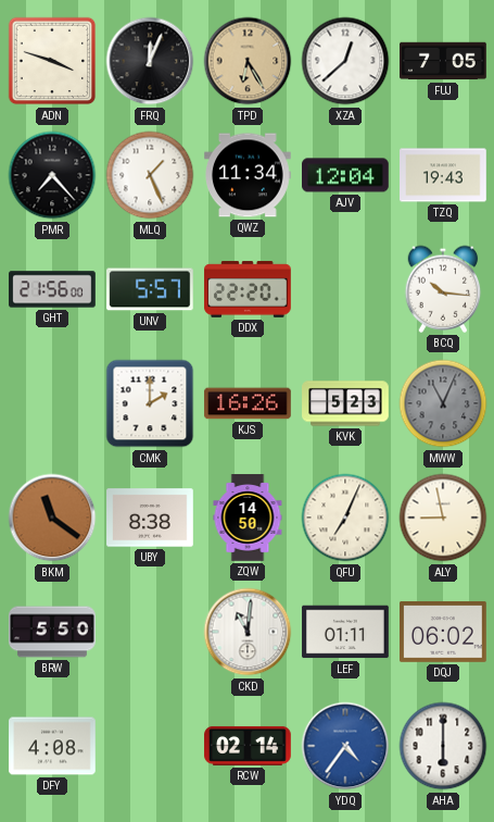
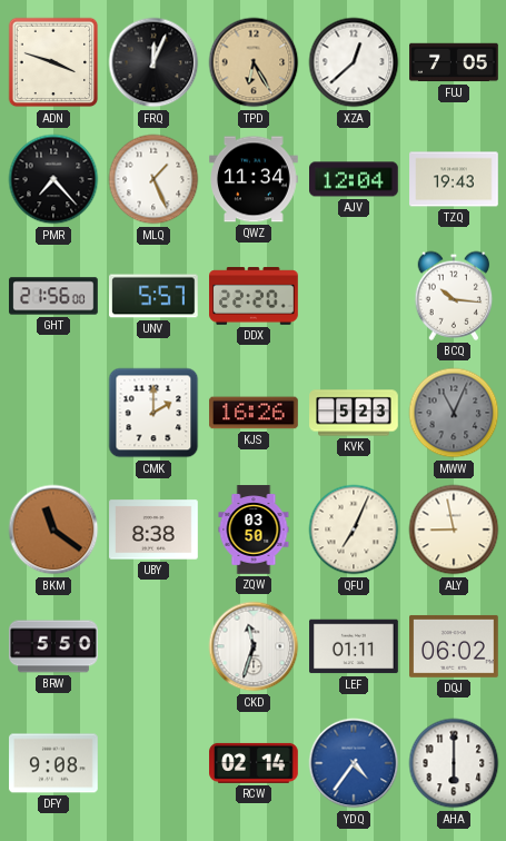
ZQW: 14:50 -> 03:50 (254, 530)
CKD: 11:01 -> 11:33 (254, 646)
DFY: 4:08 -> 9:08 (53, 763)
